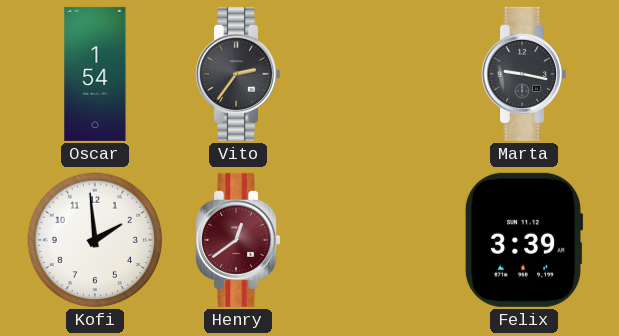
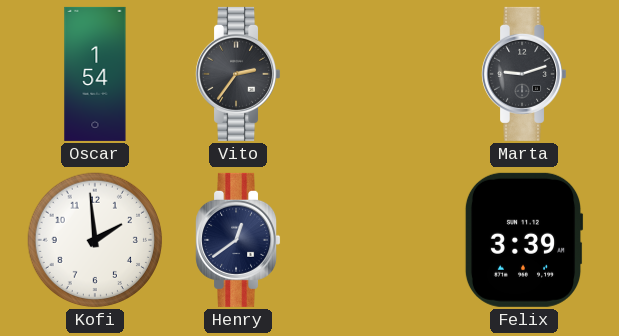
Marta: 9:17 -> 9:12 (524, 74)
Henry dial: burgundy -> navy (238, 240)
